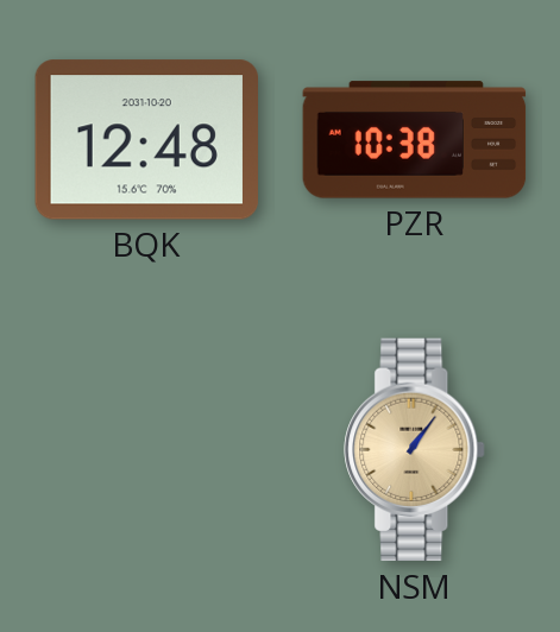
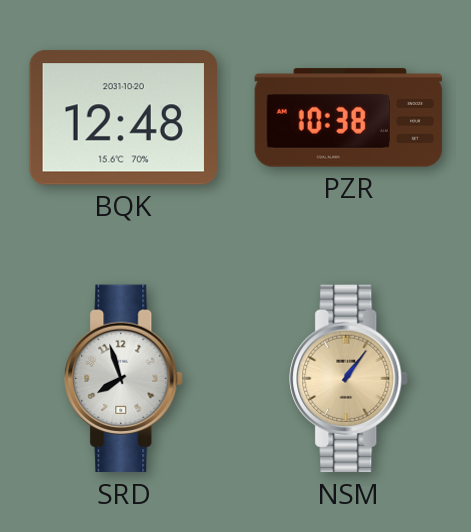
SRD: none -> 7:57 (124, 379)
